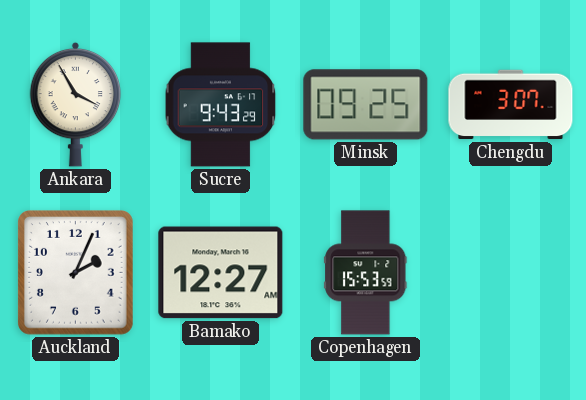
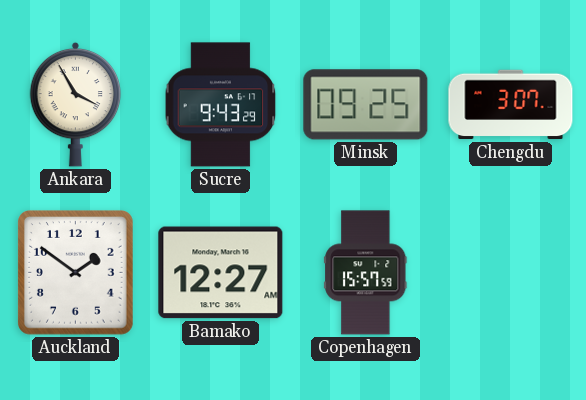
Auckland: 2:04 -> 1:51 (76, 273)
Copenhagen: 15:53 -> 15:57 (366, 273)
